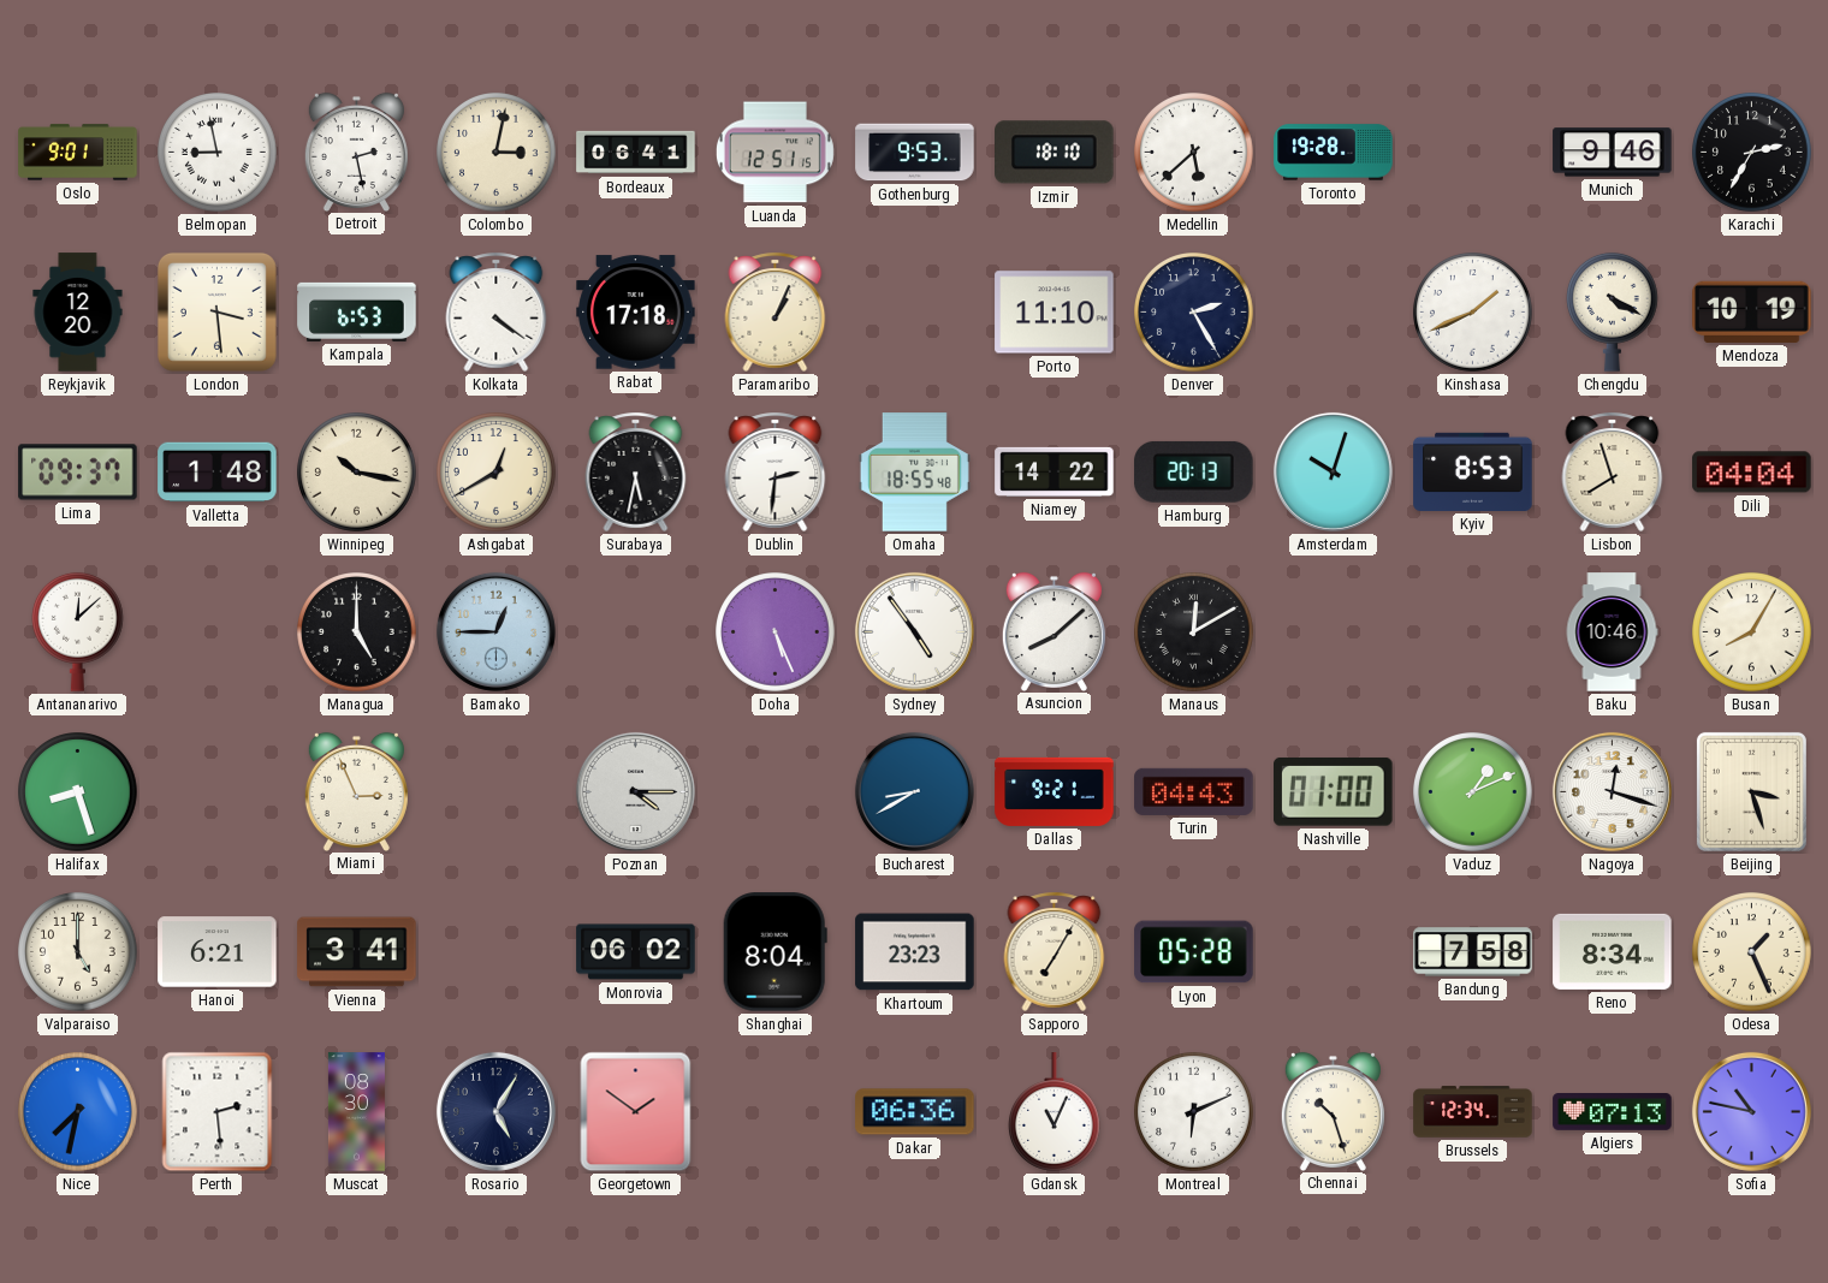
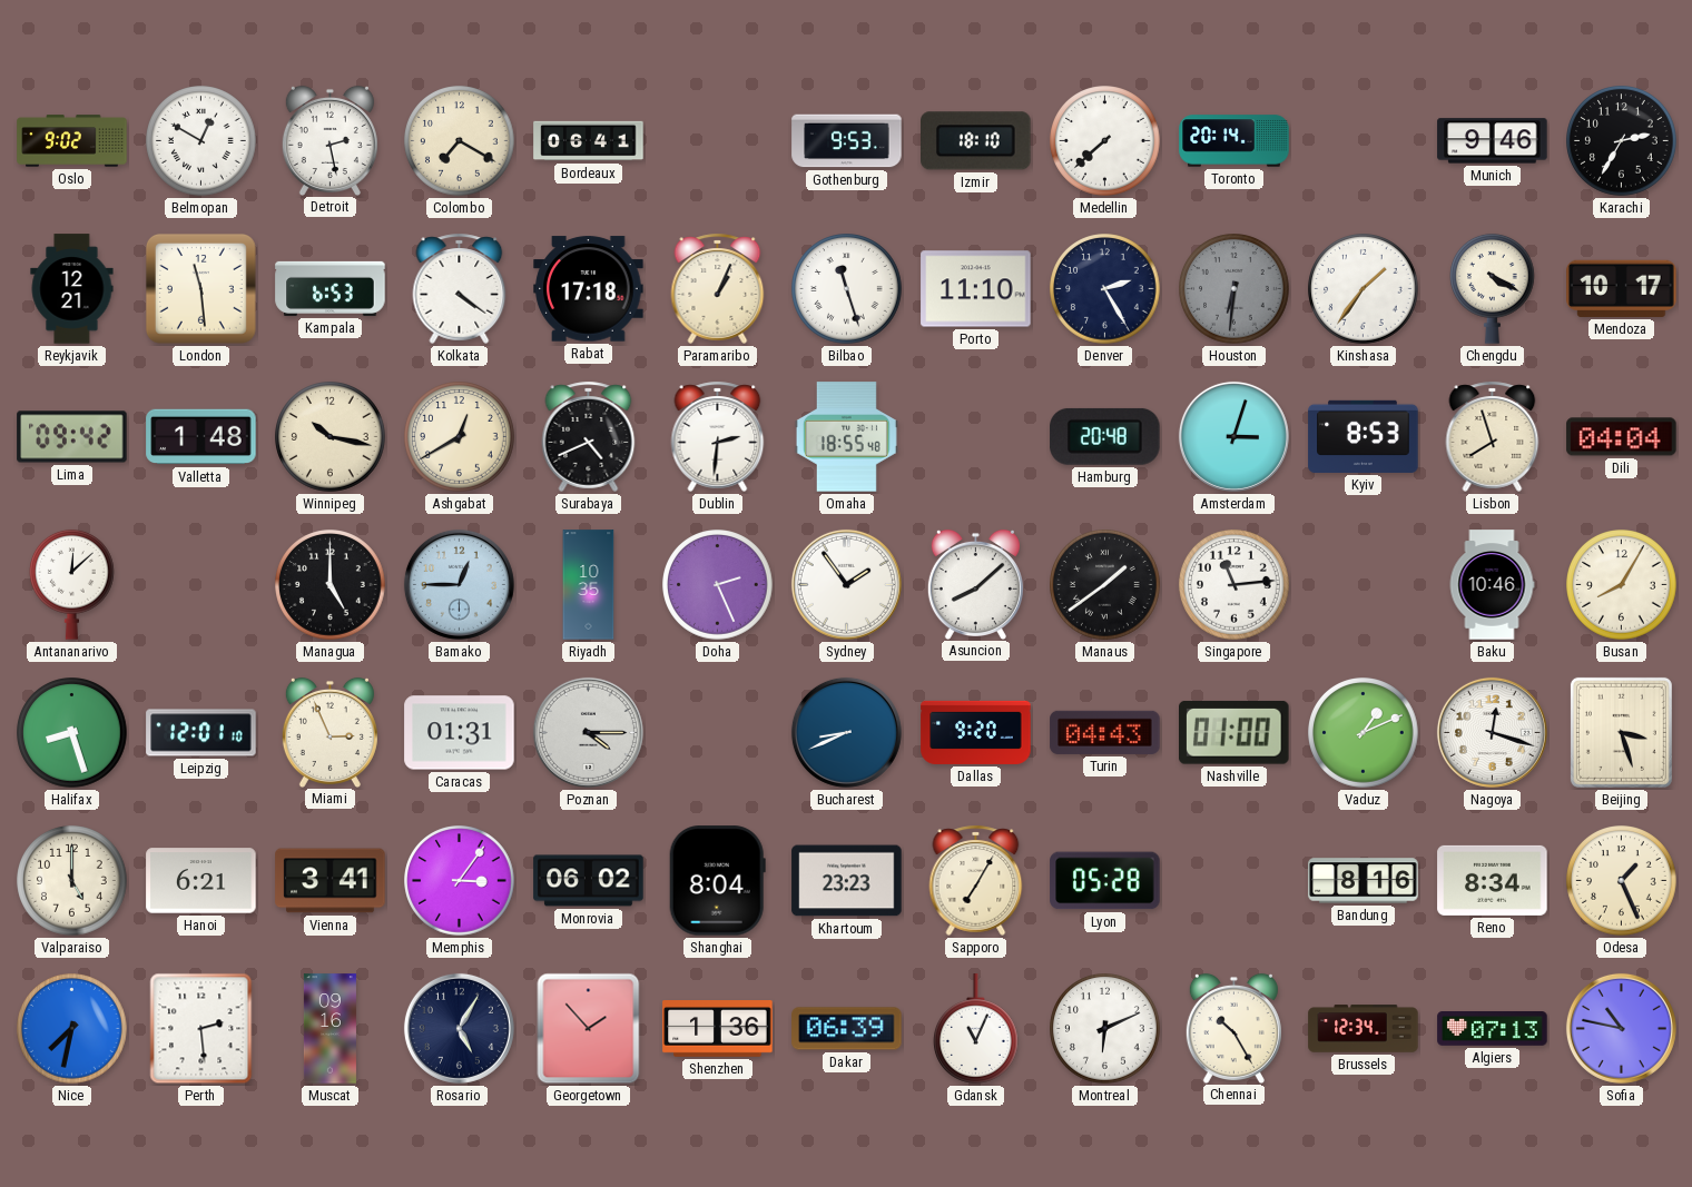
Oslo: 9:01 -> 9:02 (72, 141)
Belmopan: 8:58 -> 12:50 (201, 141)
Colombo: 3:02 -> 7:20 (460, 141)
Luanda: 12:51 -> none (774, 153)
Medellin: 5:38 -> 7:38 (1105, 141)
Toronto: 19:28 -> 20:14 (1234, 141)
Reykjavik: 12:20 -> 12:21 (72, 289)
London: 3:29 -> 11:29 (200, 288)
Bilbao: none -> 11:27 (847, 289)
Houston: none -> 6:31 (1234, 289)
Kinshasa: 1:41 -> 1:36 (1364, 289)
Mendoza: 10:19 -> 10:17 (1622, 288)
Lima: 09:37 -> 09:42 (72, 437)
Surabaya: 5:32 -> 4:41 (589, 436)
Niamey: 14:22 -> none (1055, 471)
Hamburg: 20:13 -> 20:48 (1105, 436)
Amsterdam: 10:03 -> 3:03 (1233, 436)
Riyadh: none -> 10:35 (589, 585)
Doha: 5:26 -> 2:26 (718, 585)
Sydney: 4:54 -> 1:54 (846, 584)
Manaus: 12:10 -> 1:39 (1105, 585)
Singapore: none -> 11:14 (1234, 585)
Leipzig: none -> 12:01 (201, 733)
Caracas: none -> 01:31 (460, 733)
Bucharest: 8:40 -> 8:41 (846, 732)
Dallas: 9:21 -> 9:20 (976, 732)
Memphis: none -> 3:06 (460, 881)
Bandung: 7:58 -> 8:16 (1364, 881)
Muscat: 08:30 -> 09:16 (329, 1029)
Georgetown: 1:51 -> 1:53 (589, 1029)
Shenzhen: none -> 1:36 (718, 1029)
Dakar: 06:36 -> 06:39 (847, 1029)
Chennai: 10:27 -> 10:25 (1233, 1028)
